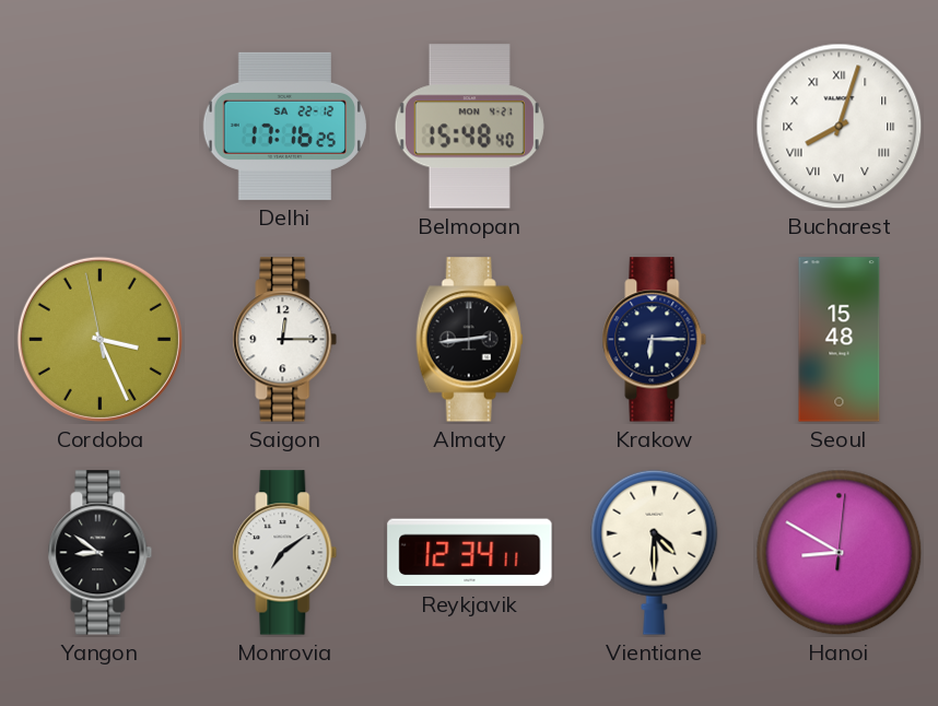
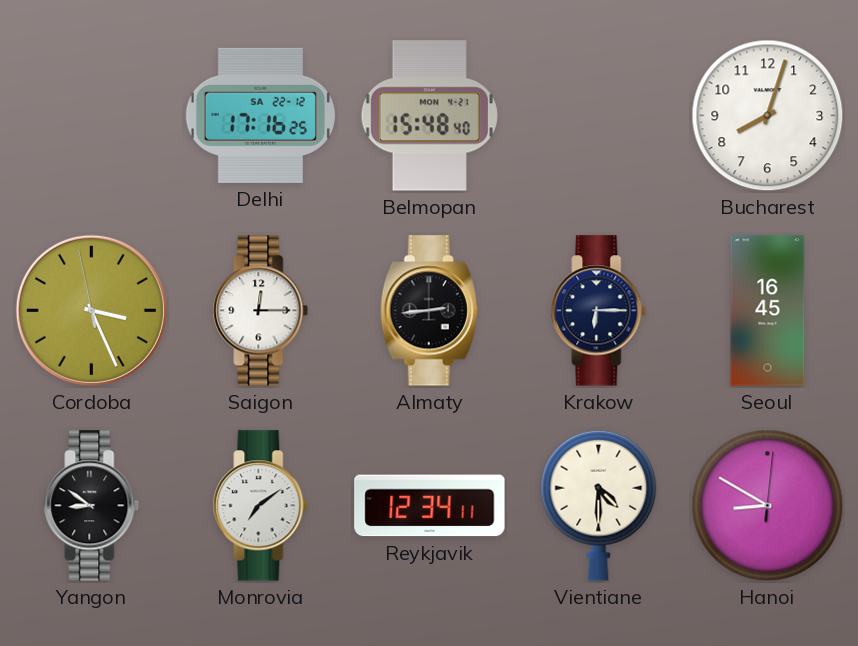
Bucharest numerals: Roman -> Arabic (768, 116)
Seoul: 15:48 -> 16:45 (768, 311)
